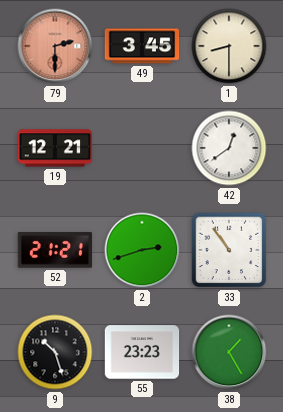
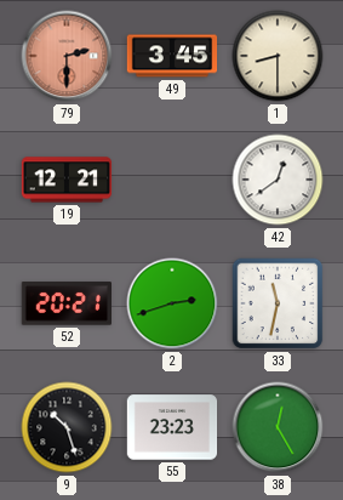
52: 21:21 -> 20:21 (65, 303)
33: 10:54 -> 11:32 (278, 303)
38: 1:25 -> 12:25 (278, 427)
